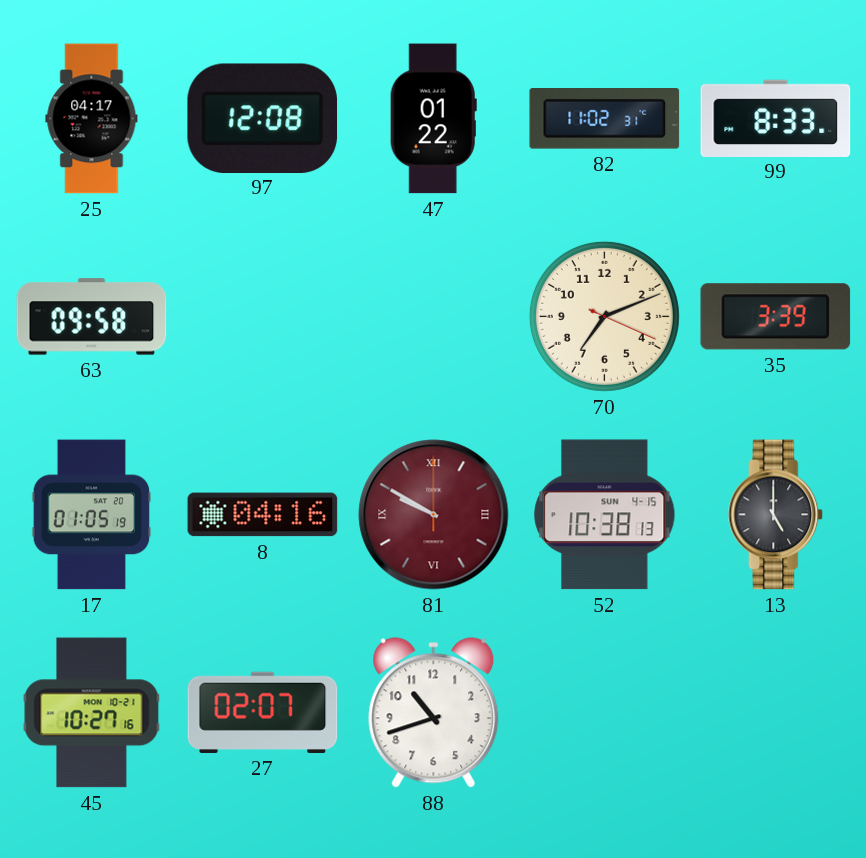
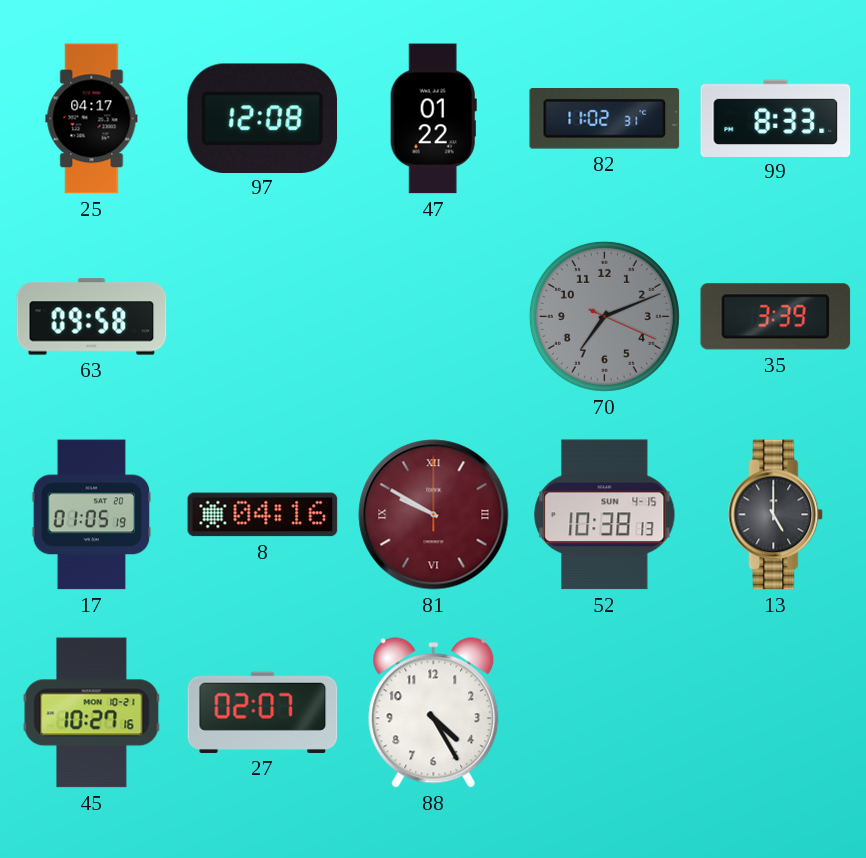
70 dial: cream -> grey (604, 316)
88: 10:42 -> 4:25 (434, 713)
